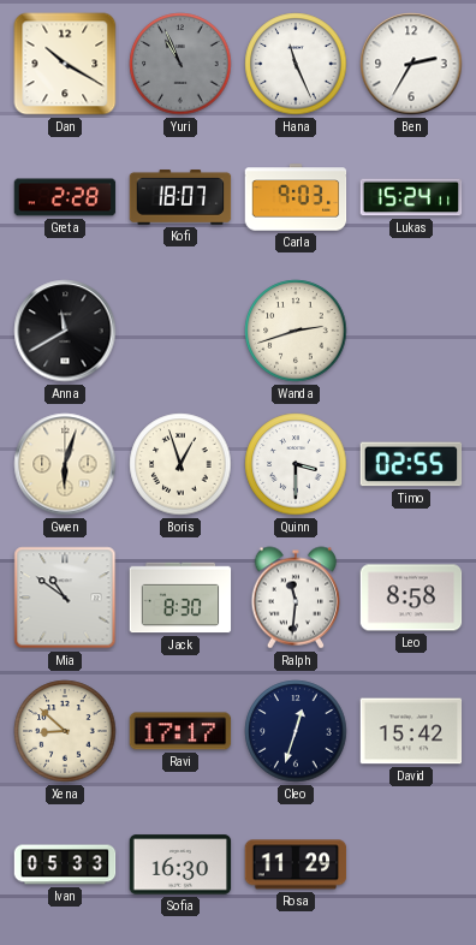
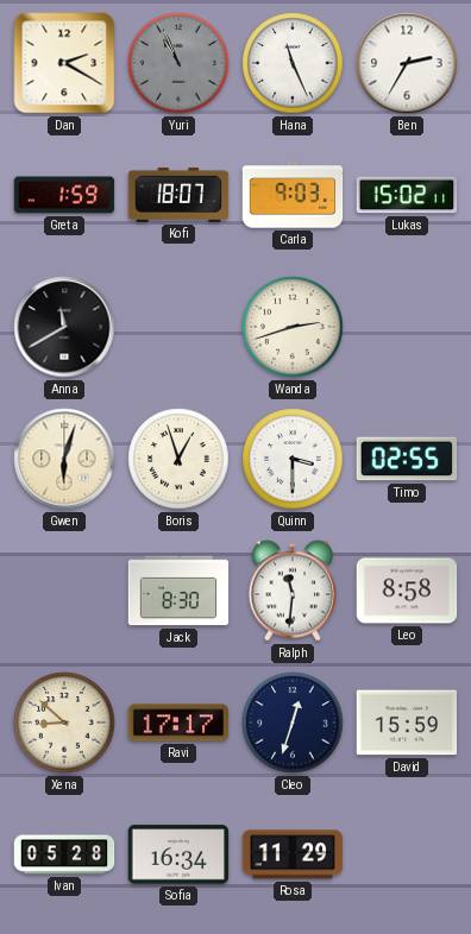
Dan: 10:20 -> 2:20 (64, 63)
Greta: 2:28 -> 1:59 (64, 195)
Lukas: 15:24 -> 15:02 (407, 195)
Mia: 10:51 -> none (65, 598)
David: 15:42 -> 15:59 (407, 722)
Ivan: 05:33 -> 05:28 (64, 854)
Sofia: 16:30 -> 16:34 (178, 854)
